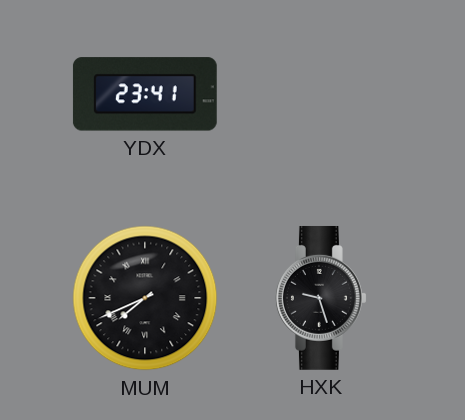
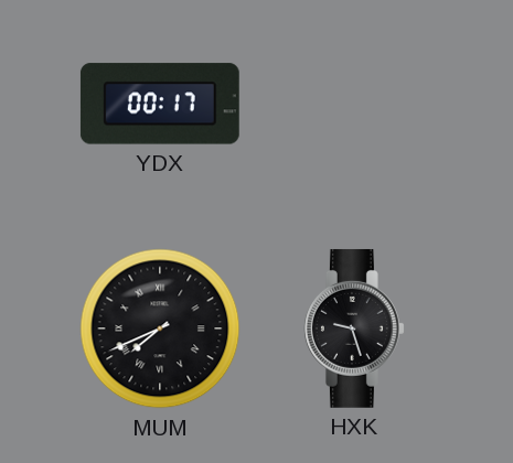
YDX: 23:41 -> 00:17 (160, 104)
